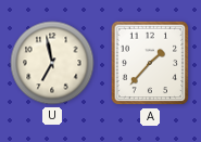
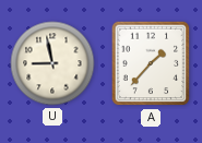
U: 6:58 -> 8:58 (52, 63)
